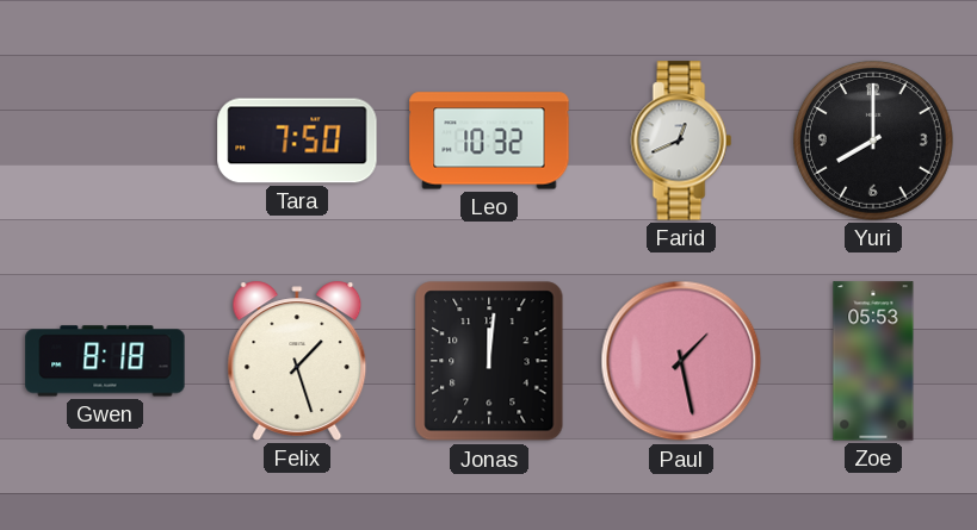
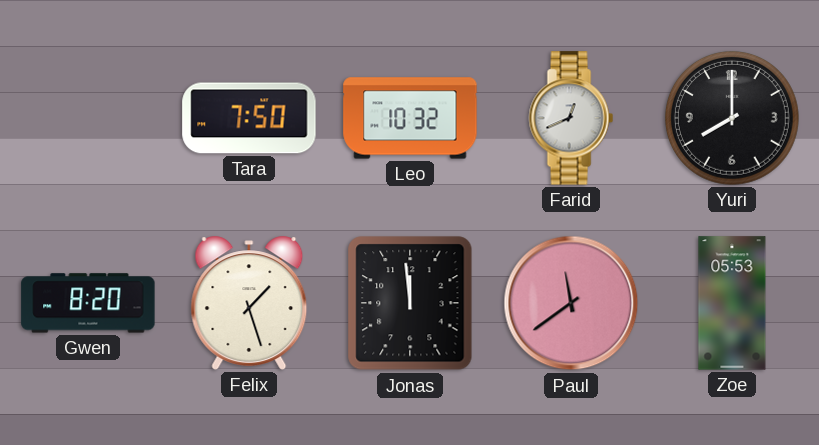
Gwen: 8:18 -> 8:20 (88, 303)
Jonas: 12:01 -> 11:59 (410, 303)
Paul: 1:28 -> 11:39 (571, 303)
